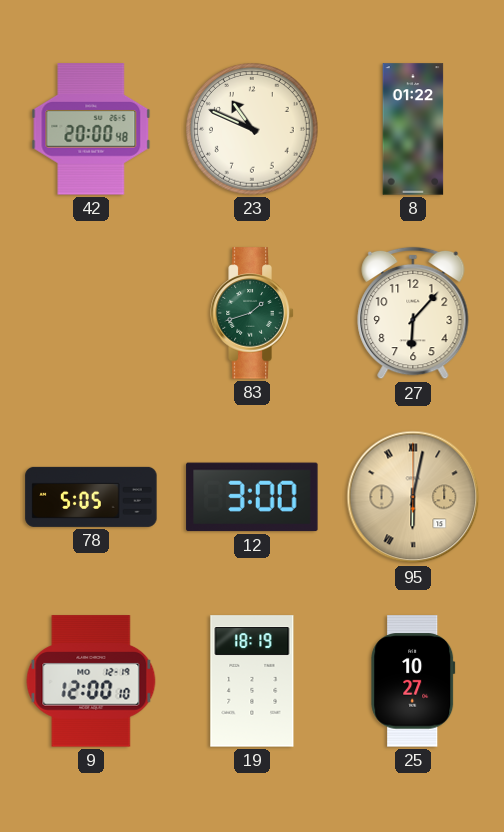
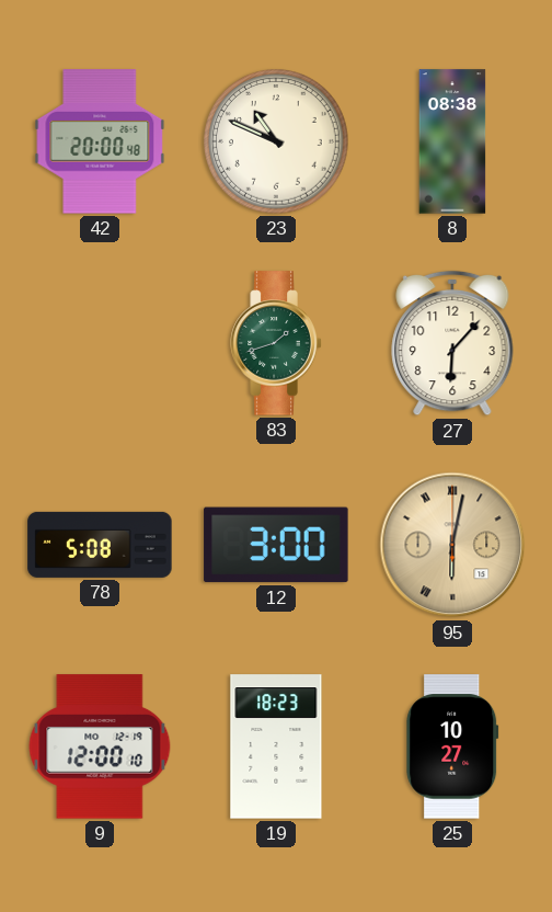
8: 01:22 -> 08:38 (452, 141)
78: 5:05 -> 5:08 (100, 545)
19: 18:19 -> 18:23 (276, 746)
